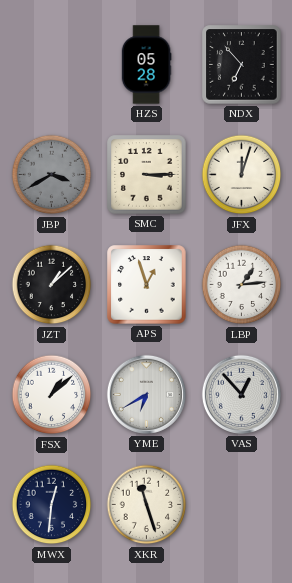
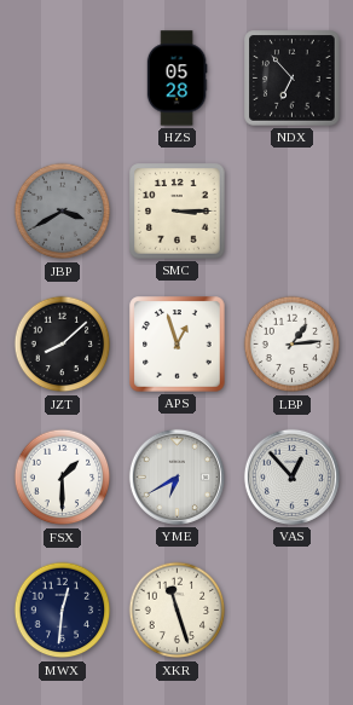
JFX: 12:03 -> none (242, 175)
JZT: 1:08 -> 8:08 (63, 345)
FSX: 1:08 -> 1:30 (63, 478)
